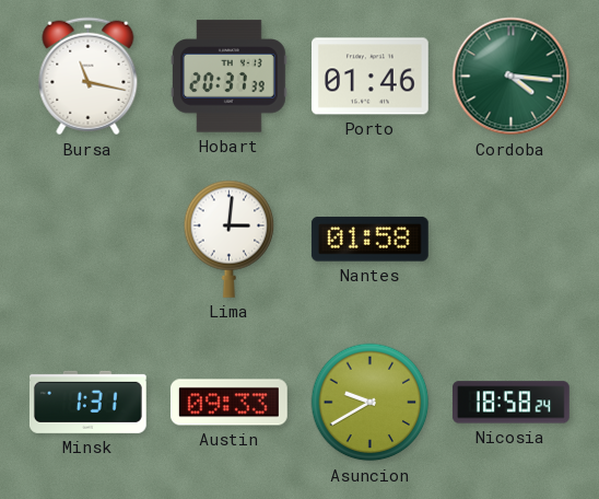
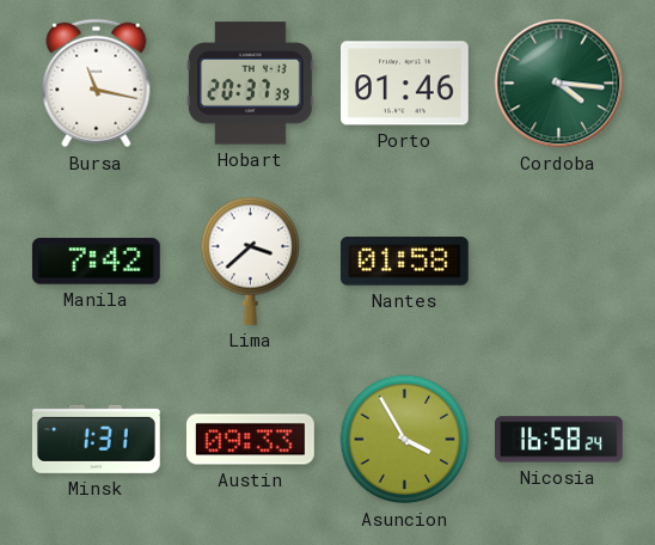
Manila: none -> 7:42 (96, 262)
Lima: 3:01 -> 3:38 (251, 261)
Asuncion: 9:40 -> 3:55 (405, 440)
Nicosia: 18:58 -> 16:58 (558, 440)
